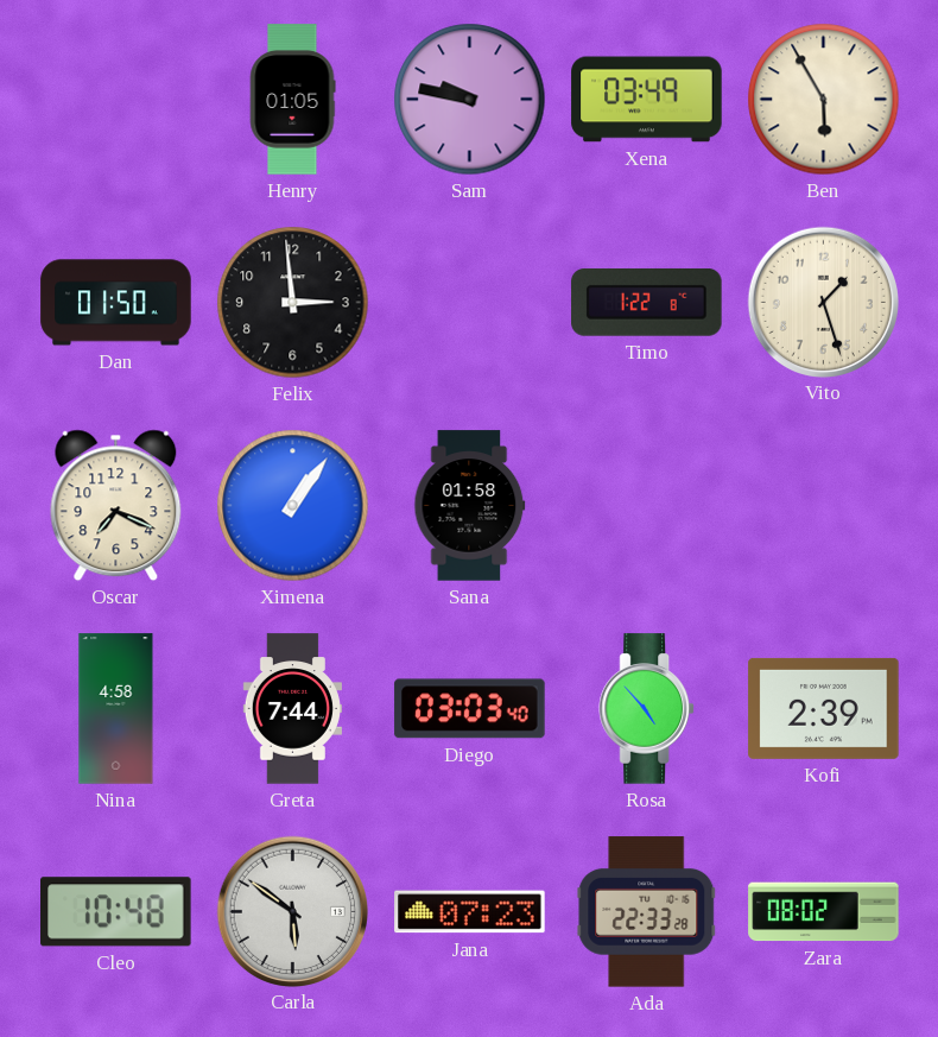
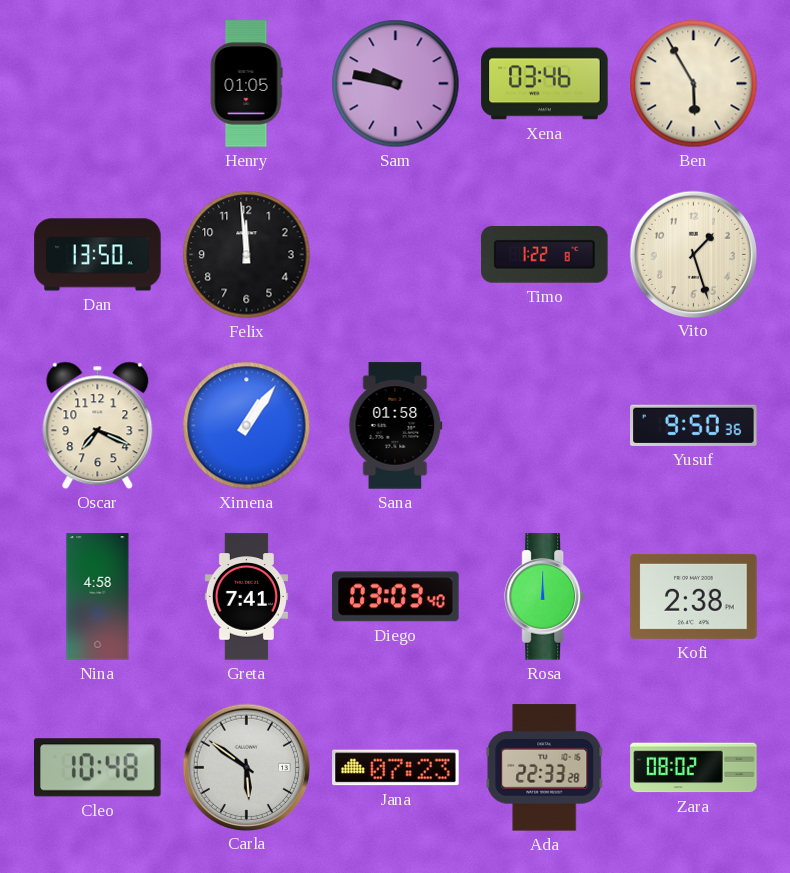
Xena: 03:49 -> 03:46 (545, 84)
Dan: 01:50 -> 13:50 (98, 255)
Felix: 2:59 -> 11:59 (247, 255)
Yusuf: none -> 9:50 (694, 425)
Greta: 7:44 -> 7:41 (246, 597)
Rosa: 4:53 -> 12:00 (544, 597)
Kofi: 2:39 -> 2:38 (694, 596)
